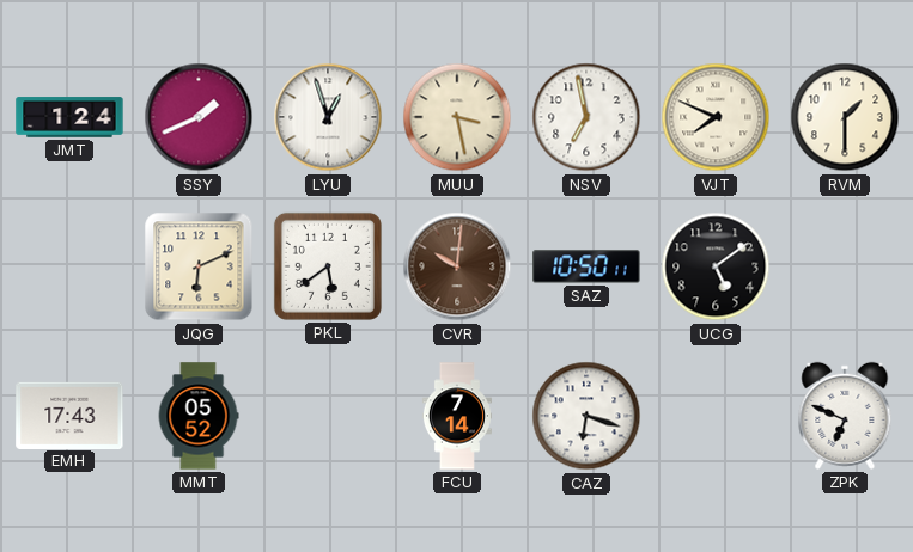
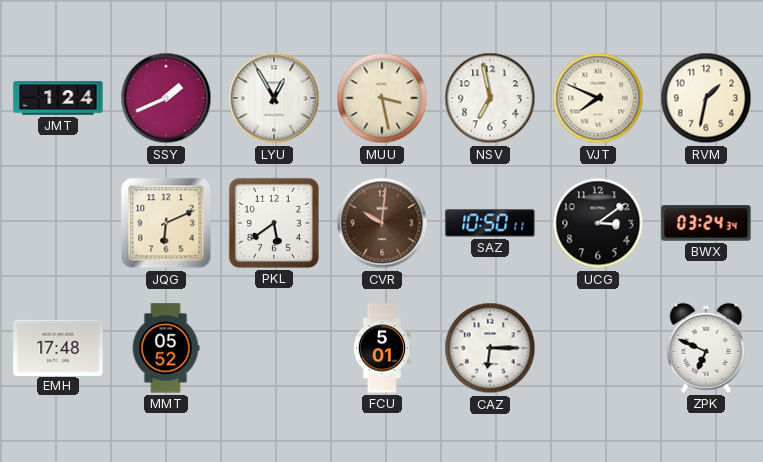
LYU: 12:57 -> 12:55 (274, 98)
RVM: 1:30 -> 1:32 (706, 98)
UCG: 5:09 -> 3:09 (598, 223)
BWX: none -> 03:24 (706, 223)
EMH: 17:43 -> 17:48 (58, 347)
FCU: 7:14 -> 5:01 (382, 348)
CAZ: 6:18 -> 6:15 (490, 348)
